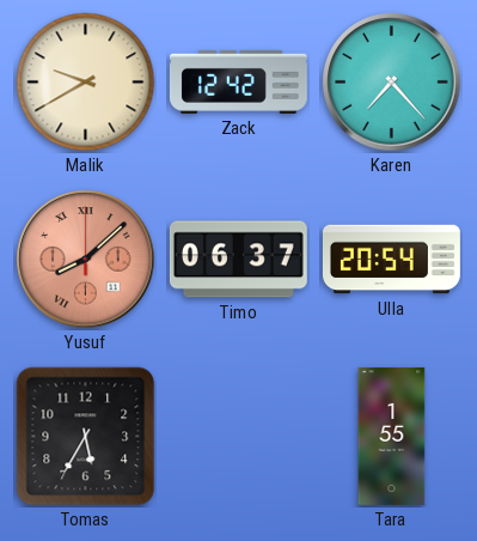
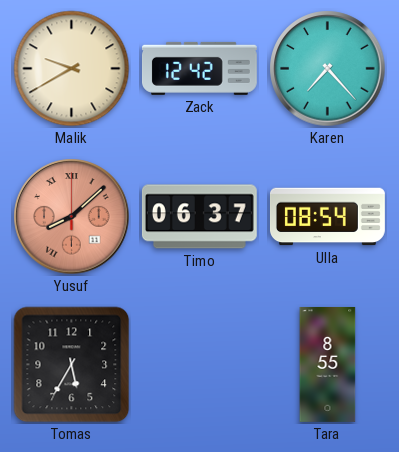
Ulla: 20:54 -> 08:54 (328, 217)
Tara: 1:55 -> 8:55 (328, 364)
